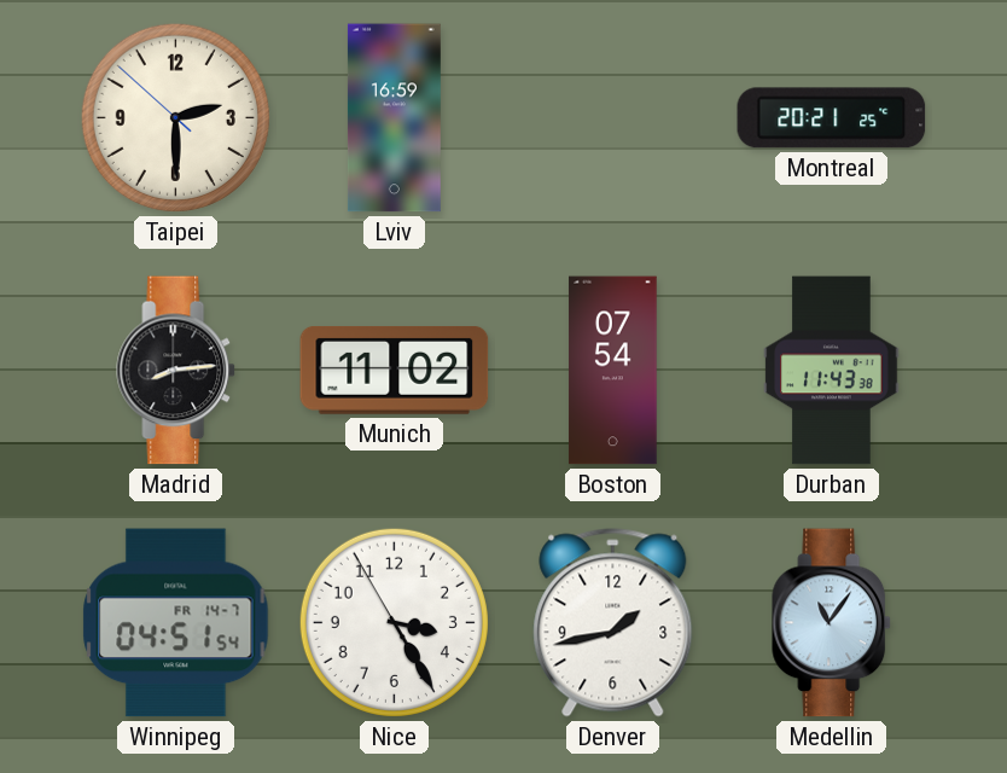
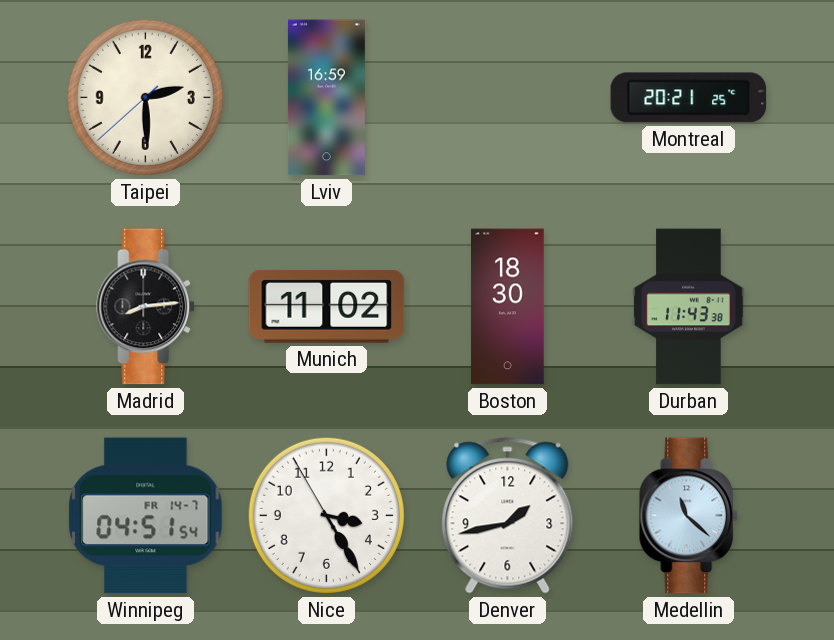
Taipei: 2:29:52 -> 2:29:38 (145, 97)
Boston: 07:54 -> 18:30 (508, 307)
Medellin: 11:06 -> 11:22 (689, 516)
